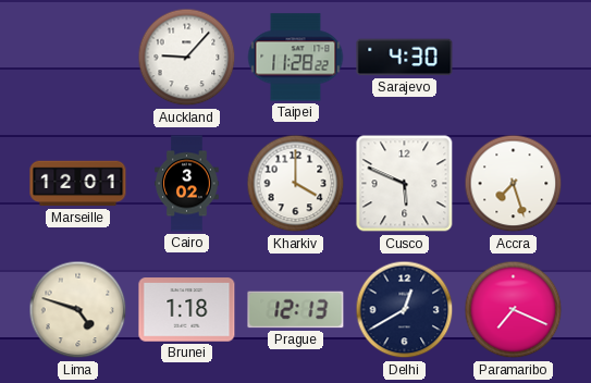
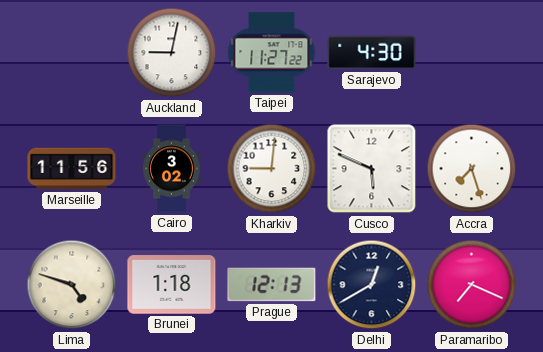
Auckland: 9:07 -> 9:02 (172, 53)
Taipei: 11:28 -> 11:27 (272, 53)
Marseille: 12:01 -> 11:56 (72, 169)
Kharkiv: 4:00 -> 9:01 (272, 169)
